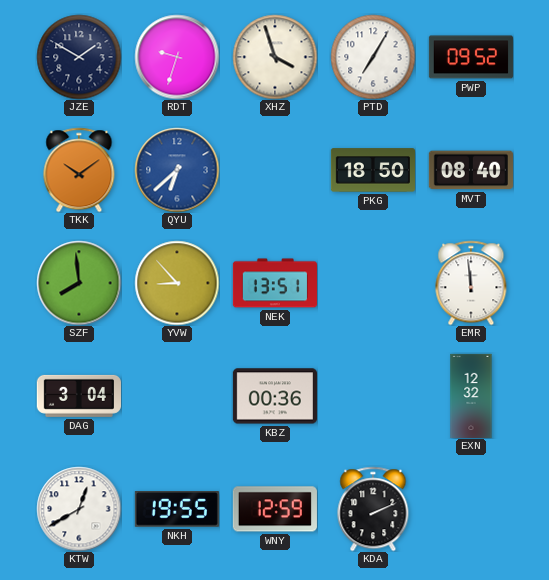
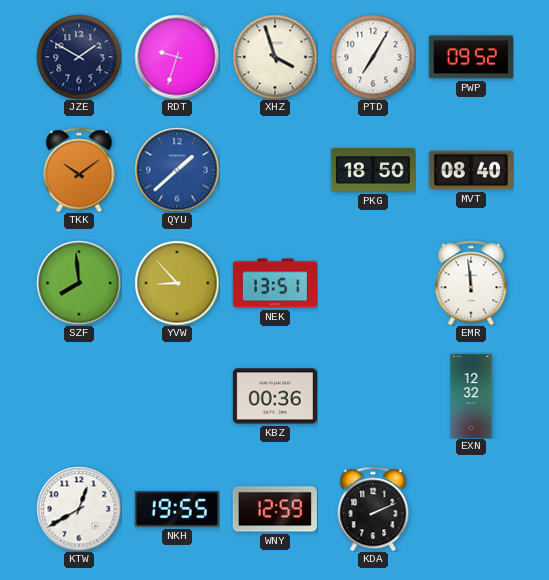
QYU: 6:38 -> 1:38 (177, 170)
DAG: 3:04 -> none (79, 396)
